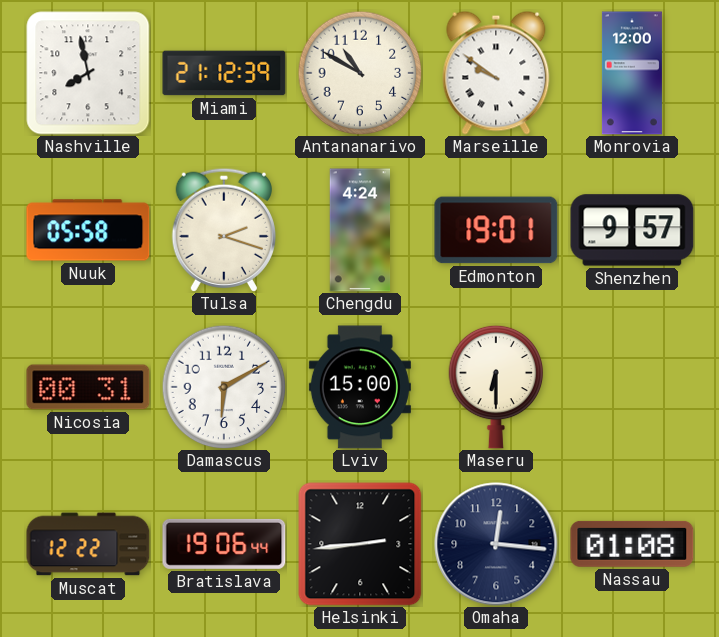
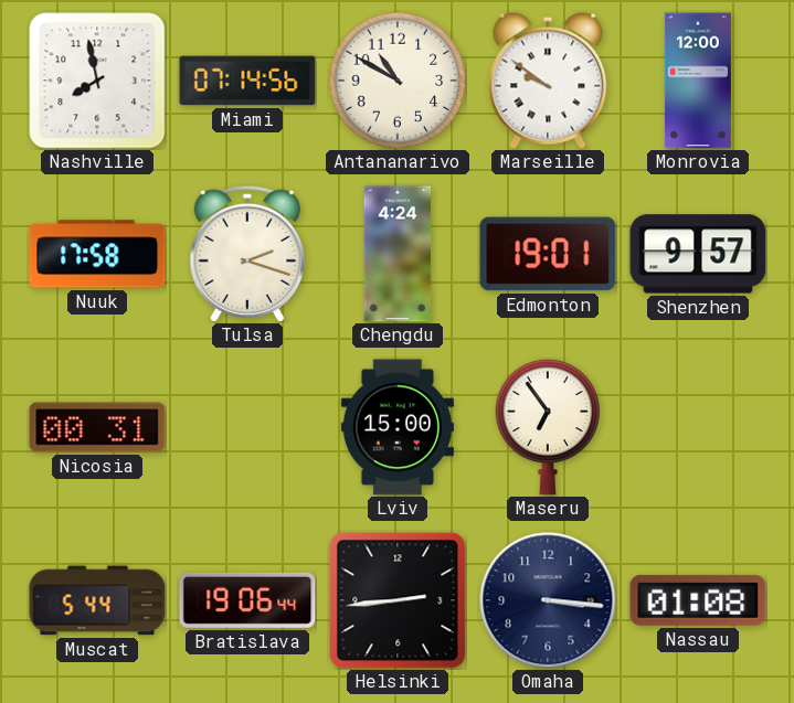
Miami: 21:12 -> 07:14 (247, 81)
Nuuk: 05:58 -> 17:58 (97, 254)
Damascus: 6:10 -> none (224, 387)
Maseru: 6:30 -> 6:54 (548, 427)
Muscat: 12:22 -> 5:44 (97, 600)
Omaha: 12:16 -> 3:16 (548, 600)
